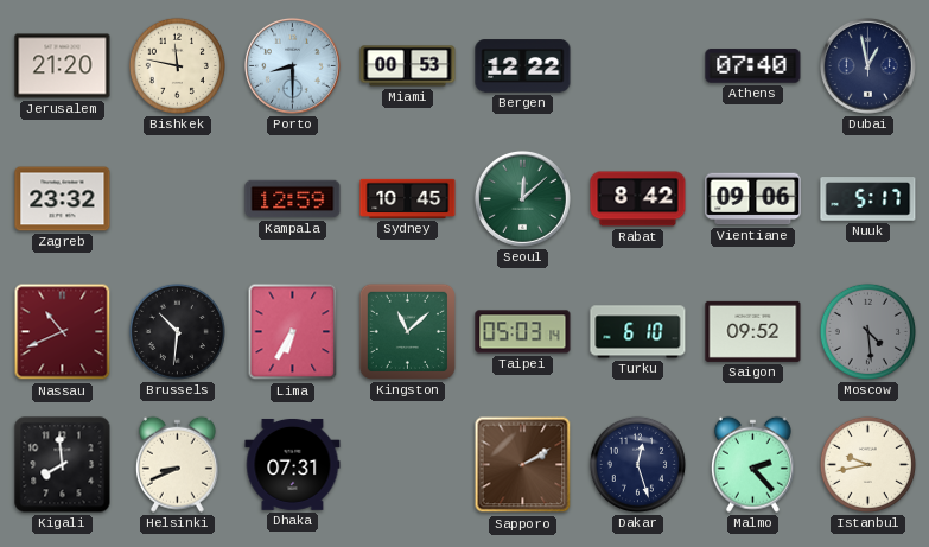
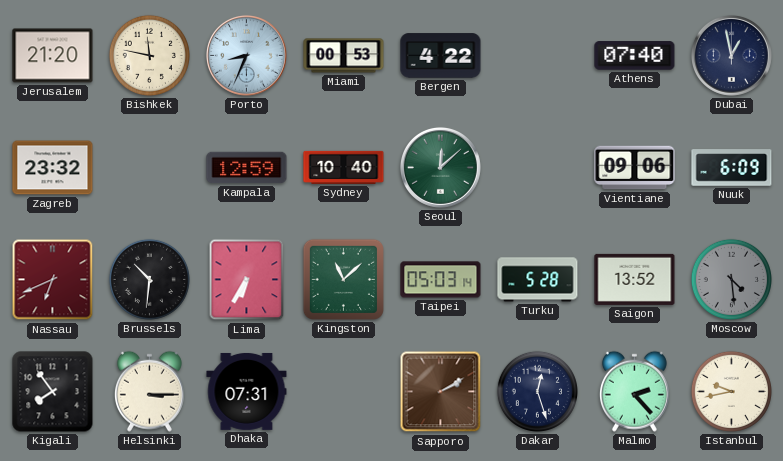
Porto: 8:30 -> 8:34 (246, 55)
Bergen: 12:22 -> 4:22 (441, 56)
Sydney: 10:45 -> 10:40 (344, 167)
Rabat: 8:42 -> none (638, 199)
Nuuk: 5:17 -> 6:09 (732, 168)
Nassau: 10:41 -> 6:41 (53, 280)
Turku: 6:10 -> 5:28 (538, 280)
Saigon: 09:52 -> 13:52 (635, 279)
Kigali: 7:59 -> 7:54 (53, 392)
Helsinki: 8:41 -> 3:15 (149, 391)
